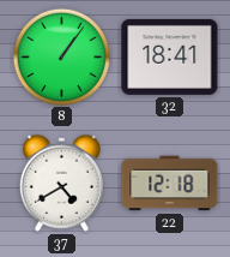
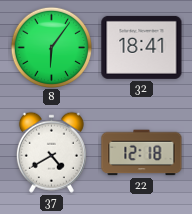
8: 1:06 -> 6:06 (51, 47)
